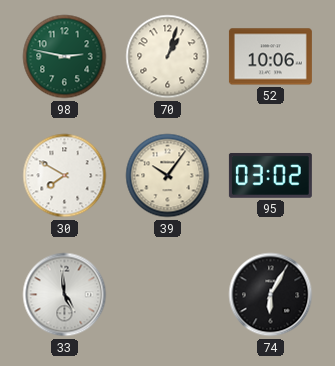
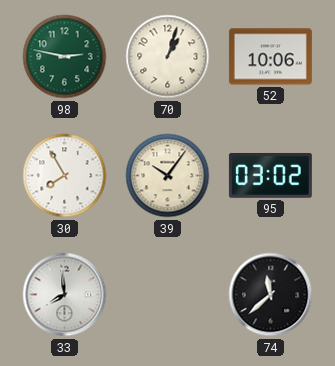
30: 7:50 -> 7:55 (65, 176)
33: 4:59 -> 7:59 (65, 295)
74: 6:05 -> 11:38 (271, 295)
